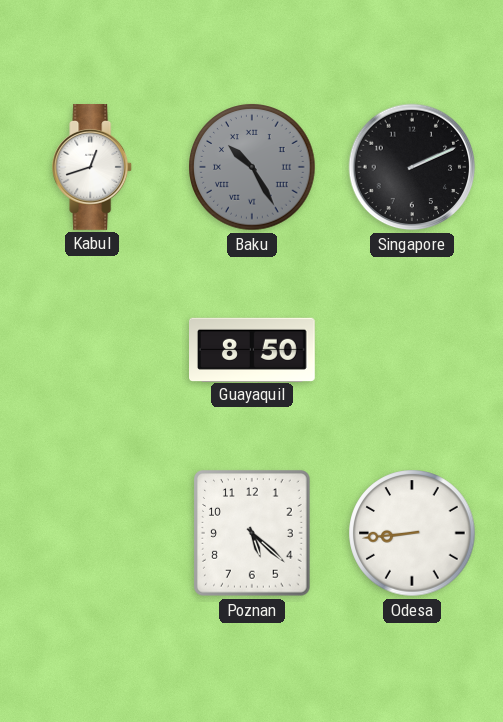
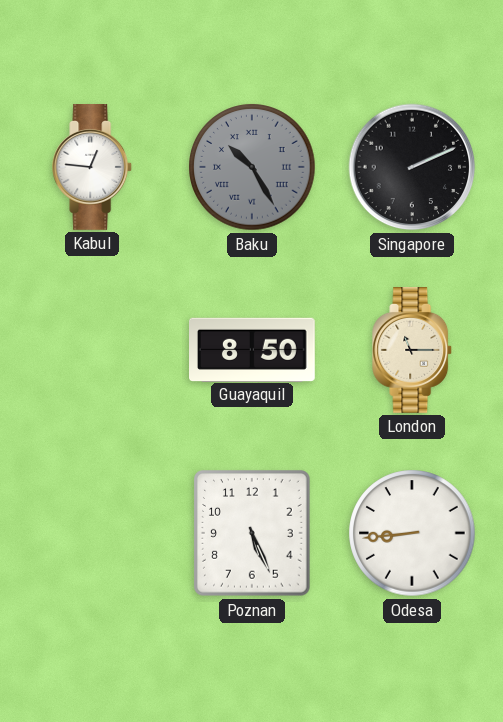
Kabul: 12:42 -> 12:46 (93, 168)
London: none -> 11:15 (413, 351)
Poznan: 5:22 -> 5:26 (252, 533)
